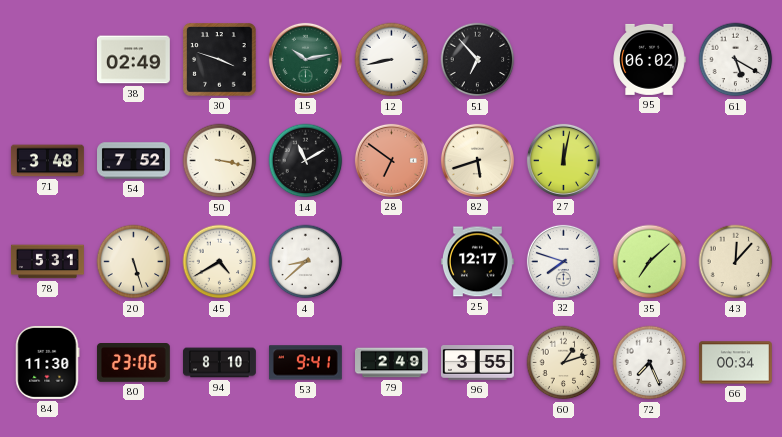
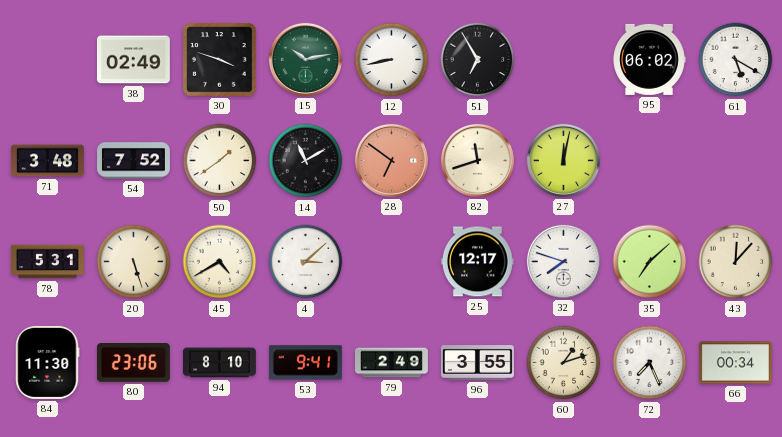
51: 6:53 -> 6:55 (478, 60)
50: 3:17 -> 1:39 (220, 161)
82: 5:42 -> 11:42 (477, 160)
4: 8:38 -> 3:08 (306, 262)
